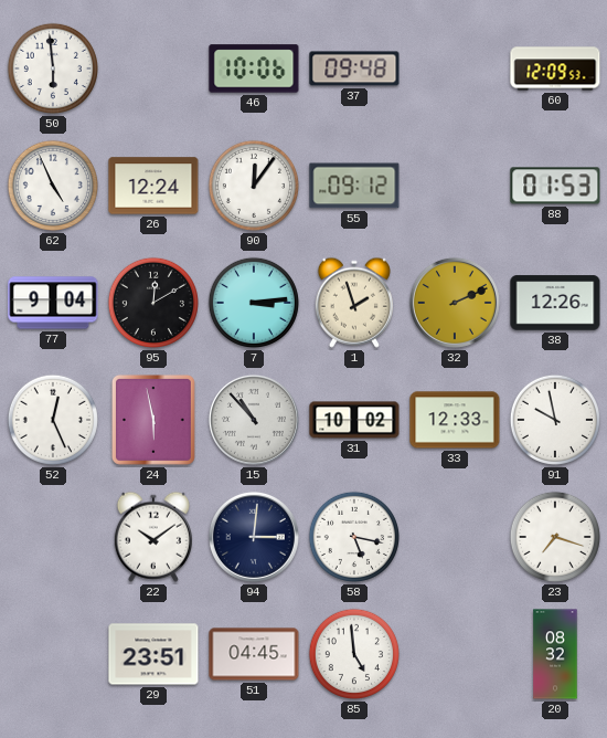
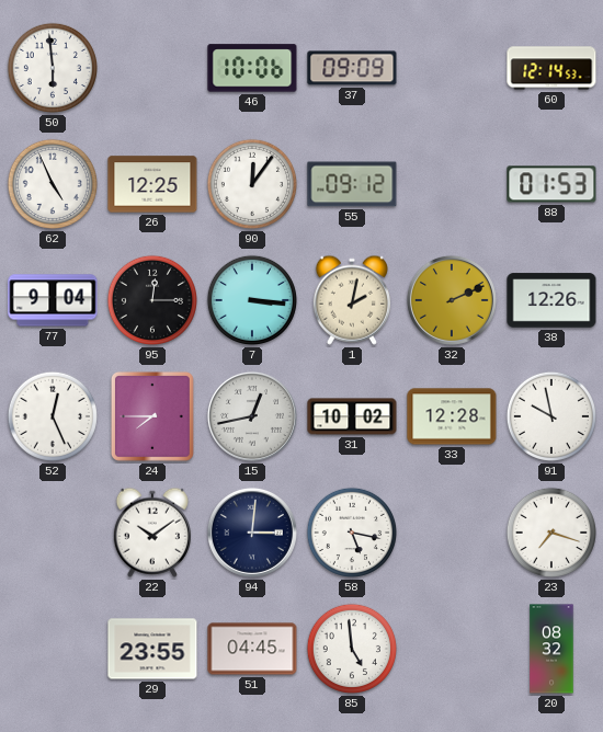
37: 09:48 -> 09:09 (352, 68)
60: 12:09 -> 12:14 (551, 68)
26: 12:24 -> 12:25 (152, 184)
95: 12:10 -> 12:15 (152, 300)
7: 3:14 -> 3:16 (252, 300)
1: 1:57 -> 2:02 (352, 300)
24: 5:58 -> 7:45 (152, 418)
15: 10:53 -> 12:43 (252, 416)
33: 12:33 -> 12:28 (452, 416)
29: 23:51 -> 23:55 (152, 649)
